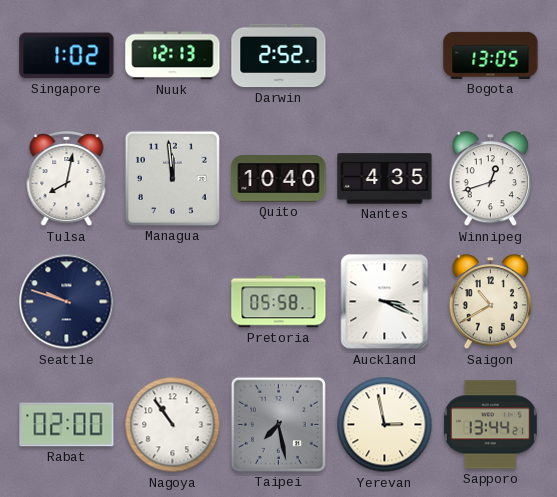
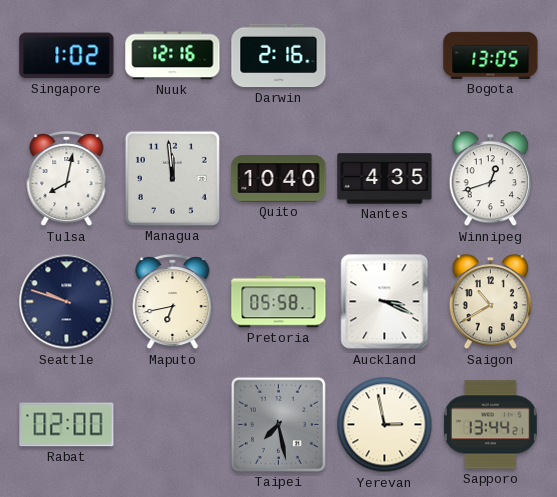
Nuuk: 12:13 -> 12:16 (173, 56)
Darwin: 2:52 -> 2:16 (279, 56)
Maputo: none -> 6:43 (173, 303)
Nagoya: 10:54 -> none (173, 425)
